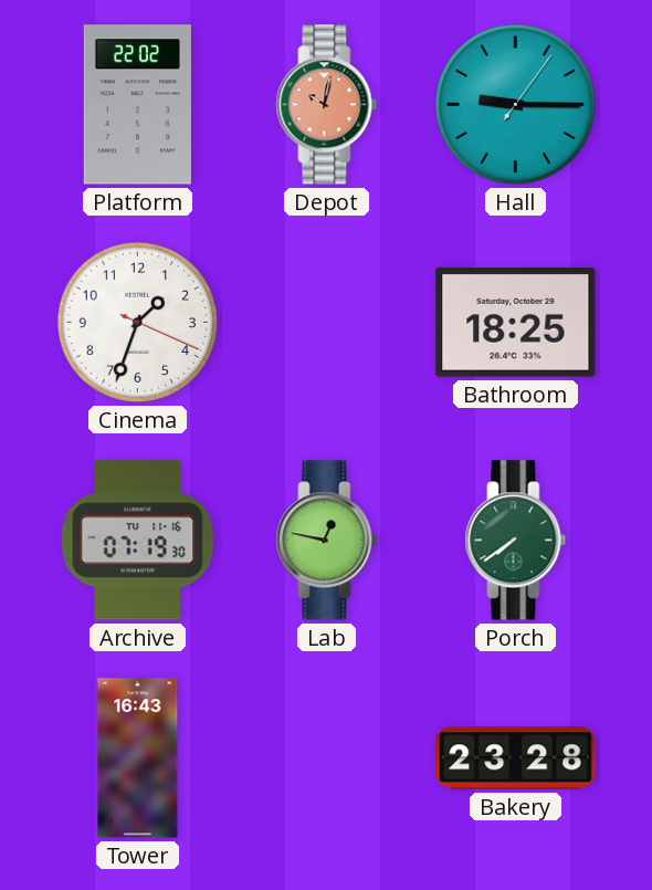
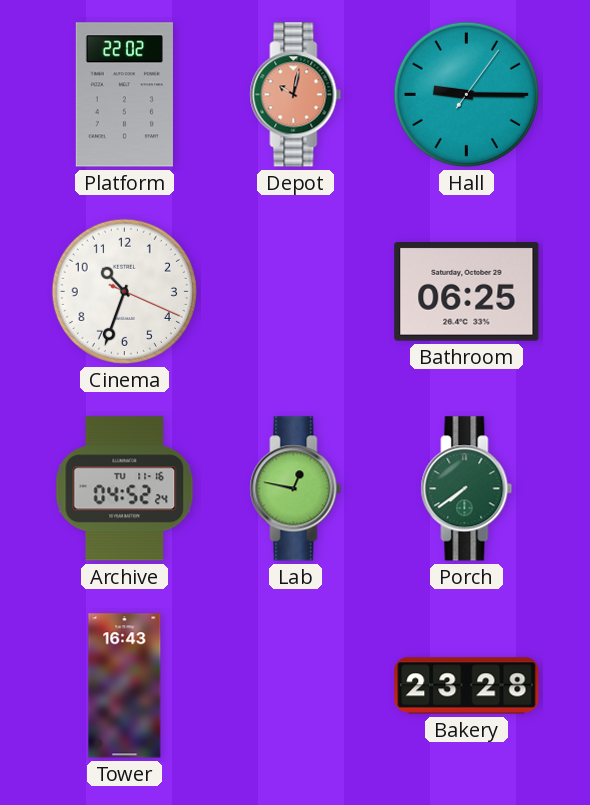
Cinema: 1:33 -> 10:33 (124, 291)
Bathroom: 18:25 -> 06:25 (467, 292)
Archive: 07:19 -> 04:52 (125, 489)
